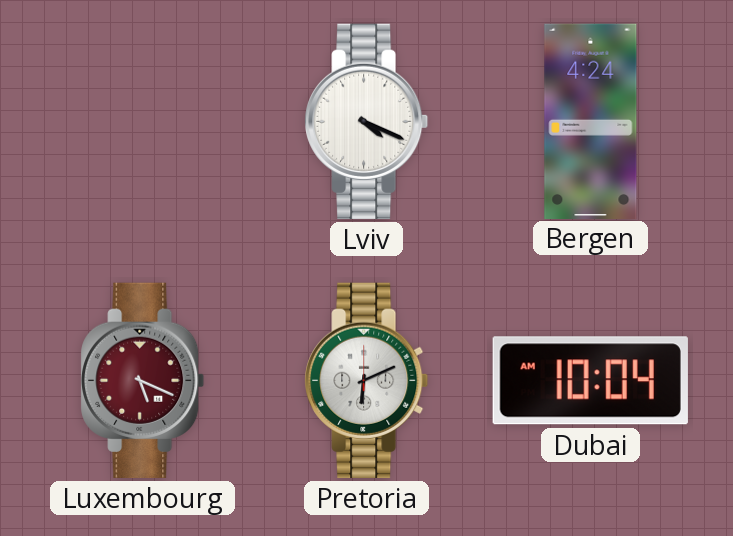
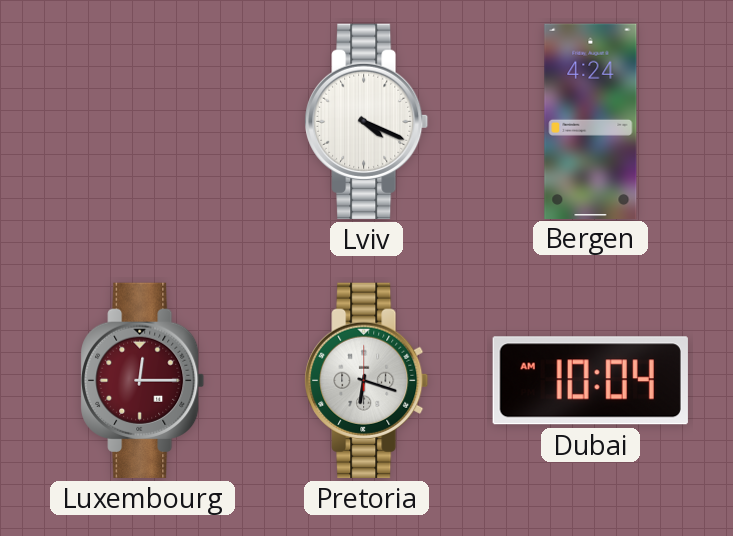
Luxembourg: 5:19 -> 12:15 (143, 380)
Pretoria: 6:11 -> 6:18 (367, 380)
